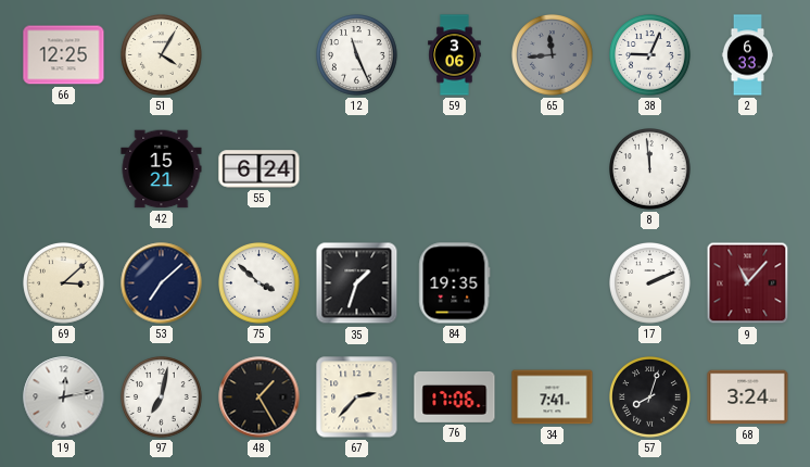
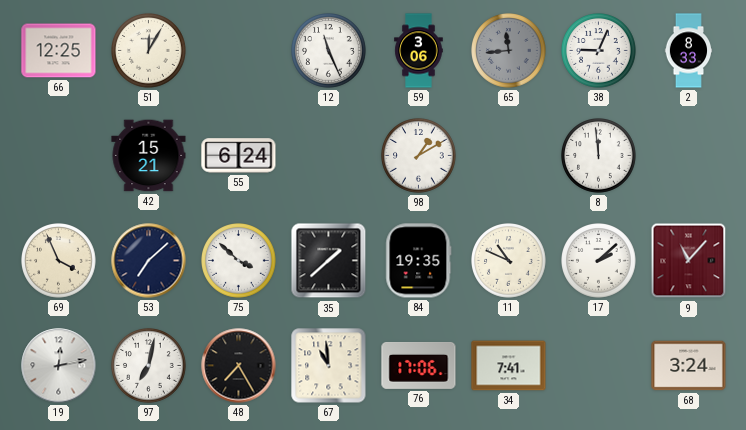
51: 4:05 -> 12:05 (149, 51)
2: 6:33 -> 8:33 (689, 51)
98: none -> 1:10 (419, 156)
69: 3:08 -> 3:56 (59, 261)
35: 1:33 -> 1:38 (329, 261)
11: none -> 10:49 (509, 261)
17: 2:11 -> 2:08 (599, 261)
48: 1:25 -> 7:25 (239, 366)
67: 2:37 -> 10:59 (329, 366)
57: 8:03 -> none (650, 397)
